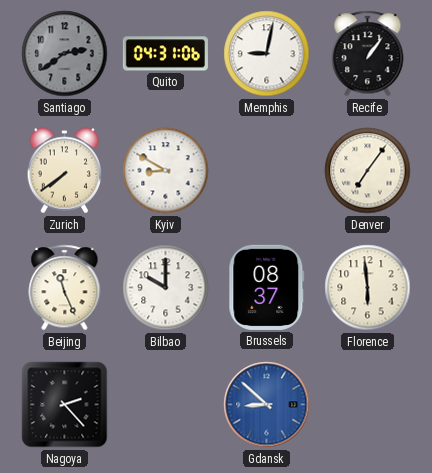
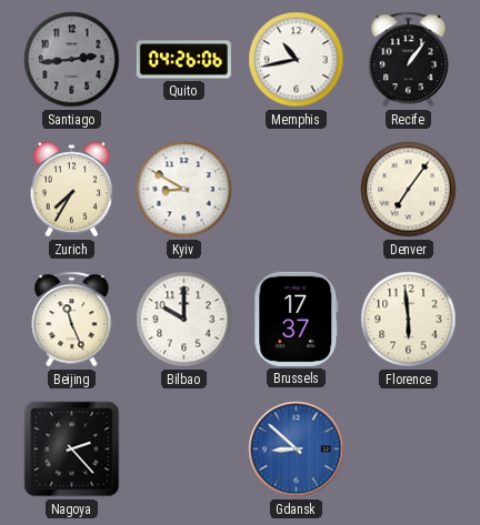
Santiago: 2:39 -> 2:44 (72, 60)
Quito: 04:31 -> 04:26 (183, 60)
Memphis: 9:02 -> 10:43 (297, 60)
Zurich: 7:39 -> 7:35 (72, 190)
Brussels: 08:37 -> 17:37 (297, 319)
